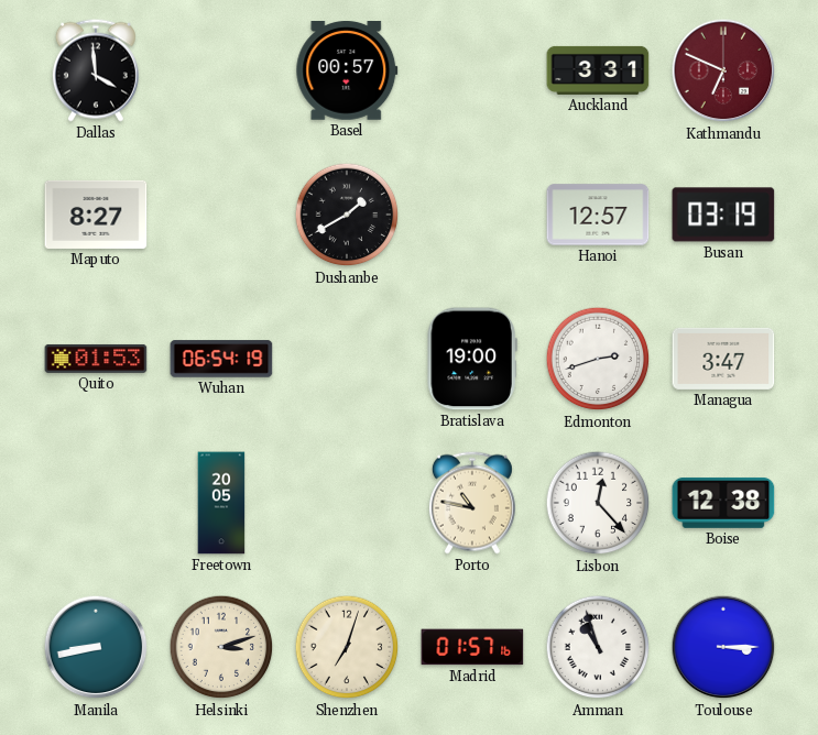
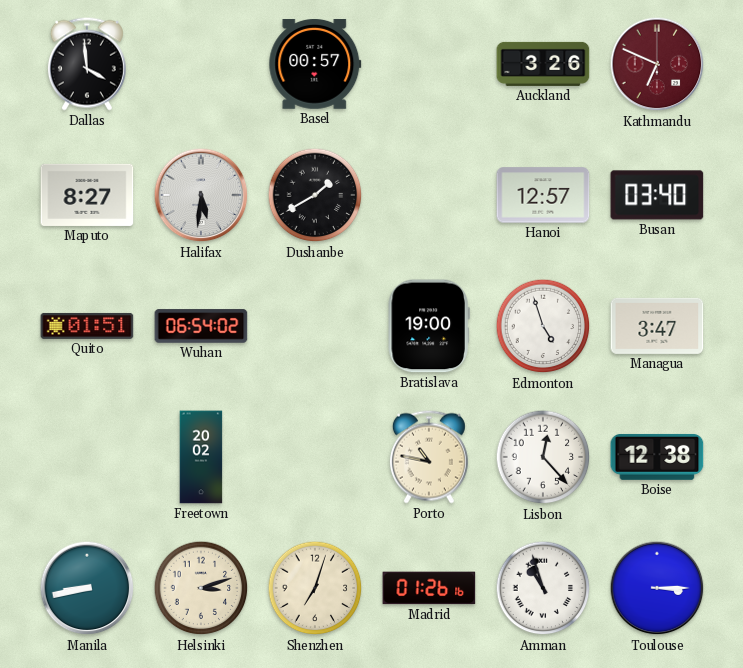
Auckland: 3:31 -> 3:26 (543, 64)
Halifax: none -> 5:31 (201, 195)
Busan: 03:19 -> 03:40 (657, 195)
Quito: 01:53 -> 01:51 (87, 326)
Wuhan: 06:54:19 -> 06:54:02 (201, 326)
Edmonton: 2:42 -> 4:57 (543, 326)
Freetown: 20:05 -> 20:02 (201, 457)
Madrid: 01:57 -> 01:26 (429, 588)
